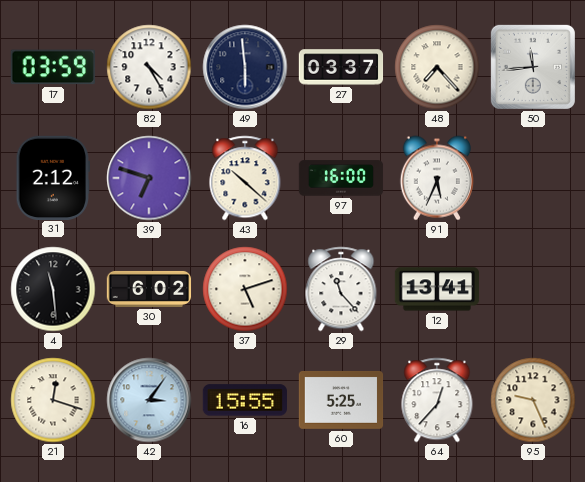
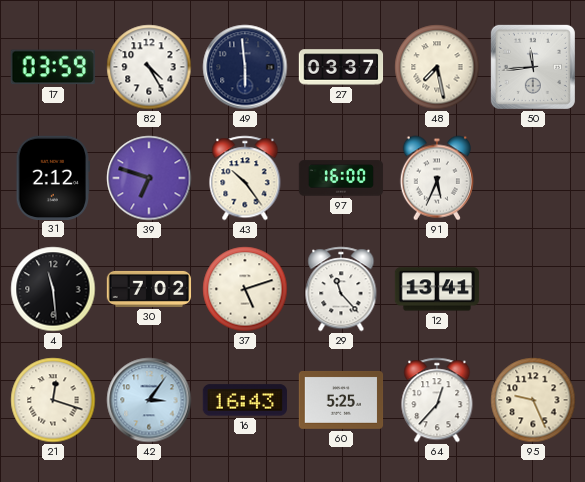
48: 7:23 -> 7:28 (437, 67)
43: 10:22 -> 10:24 (245, 178)
30: 6:02 -> 7:02 (149, 289)
16: 15:55 -> 16:43 (244, 400)
